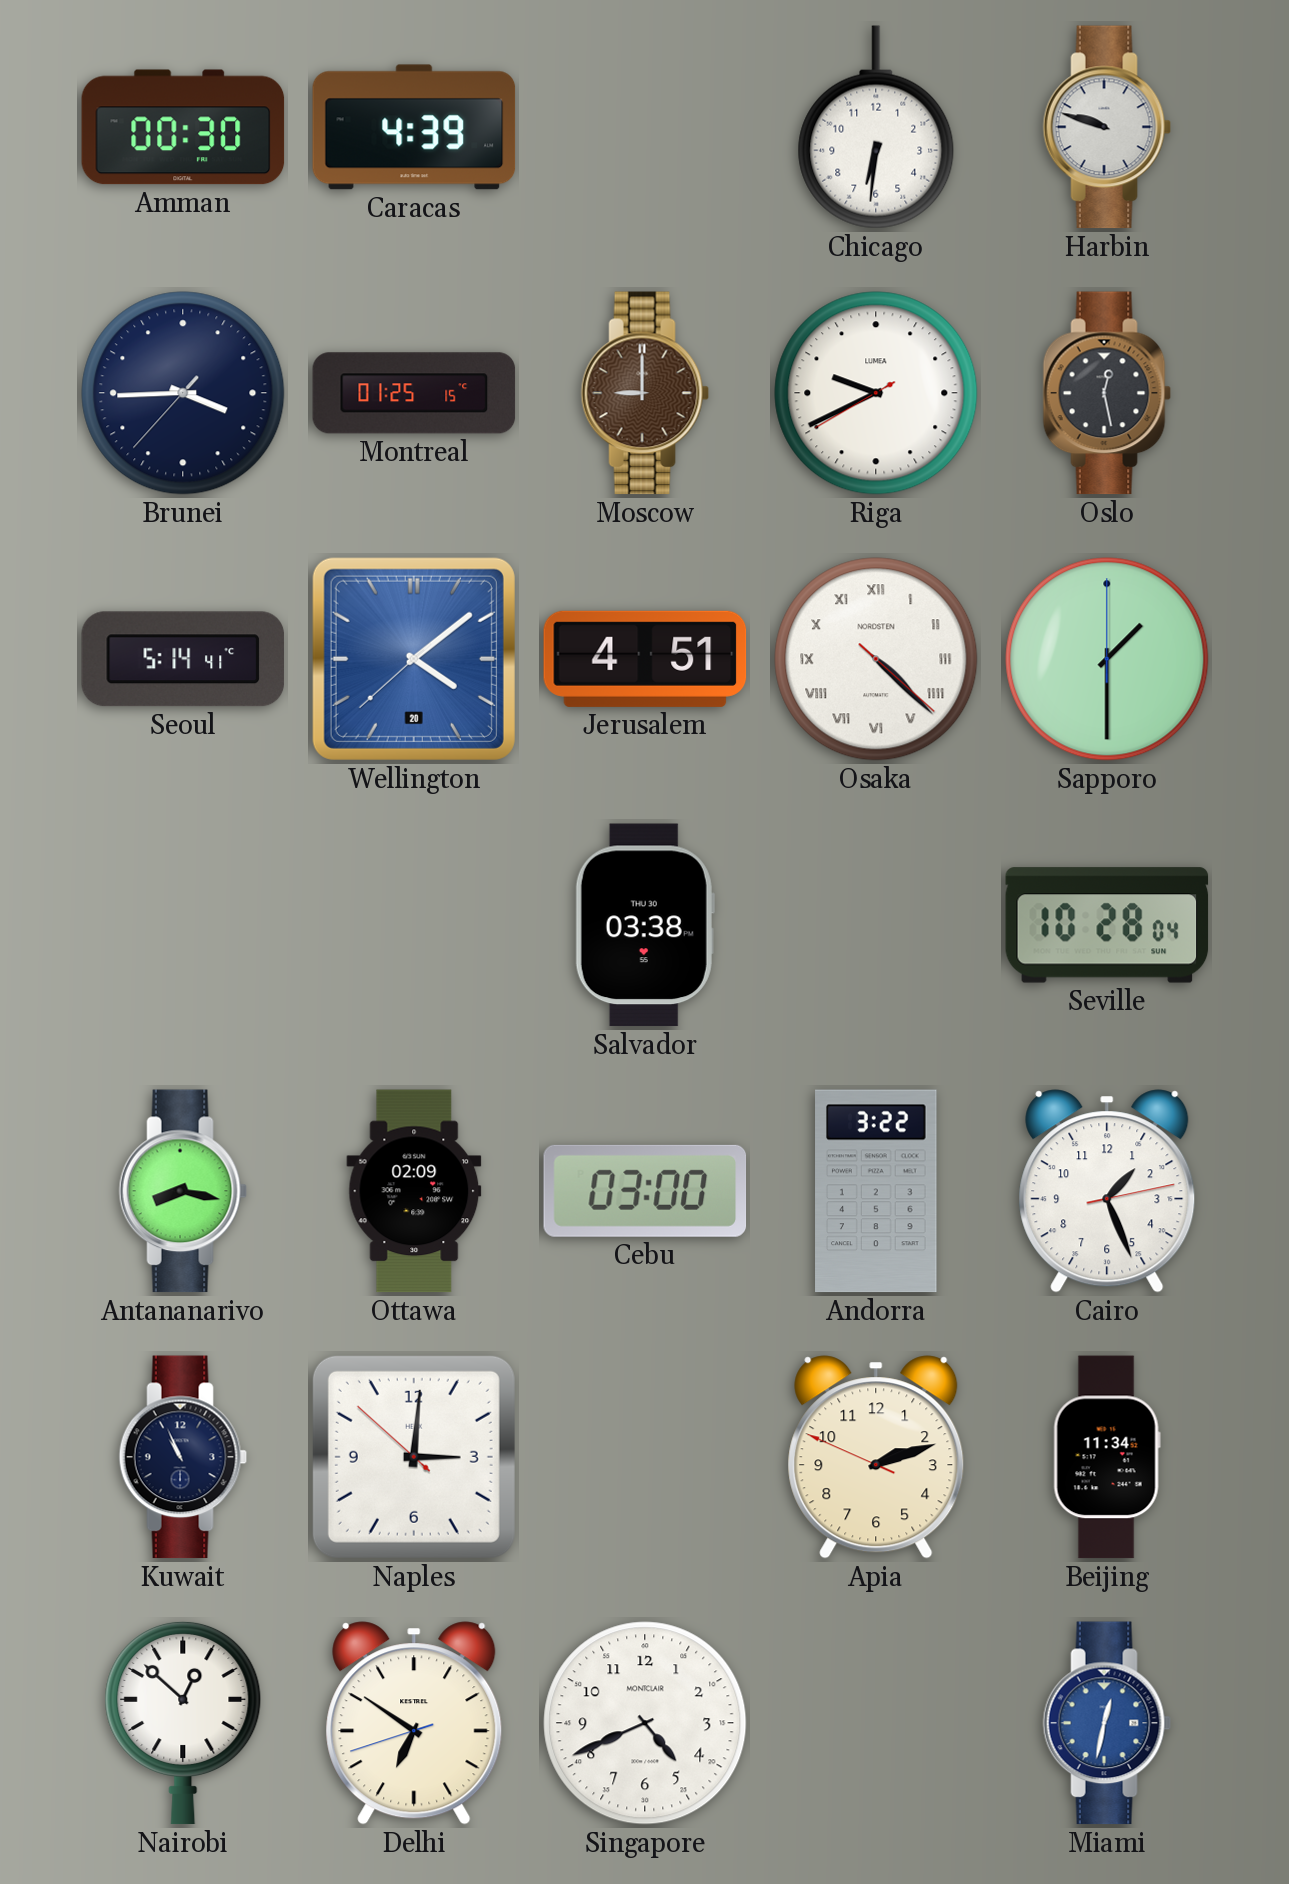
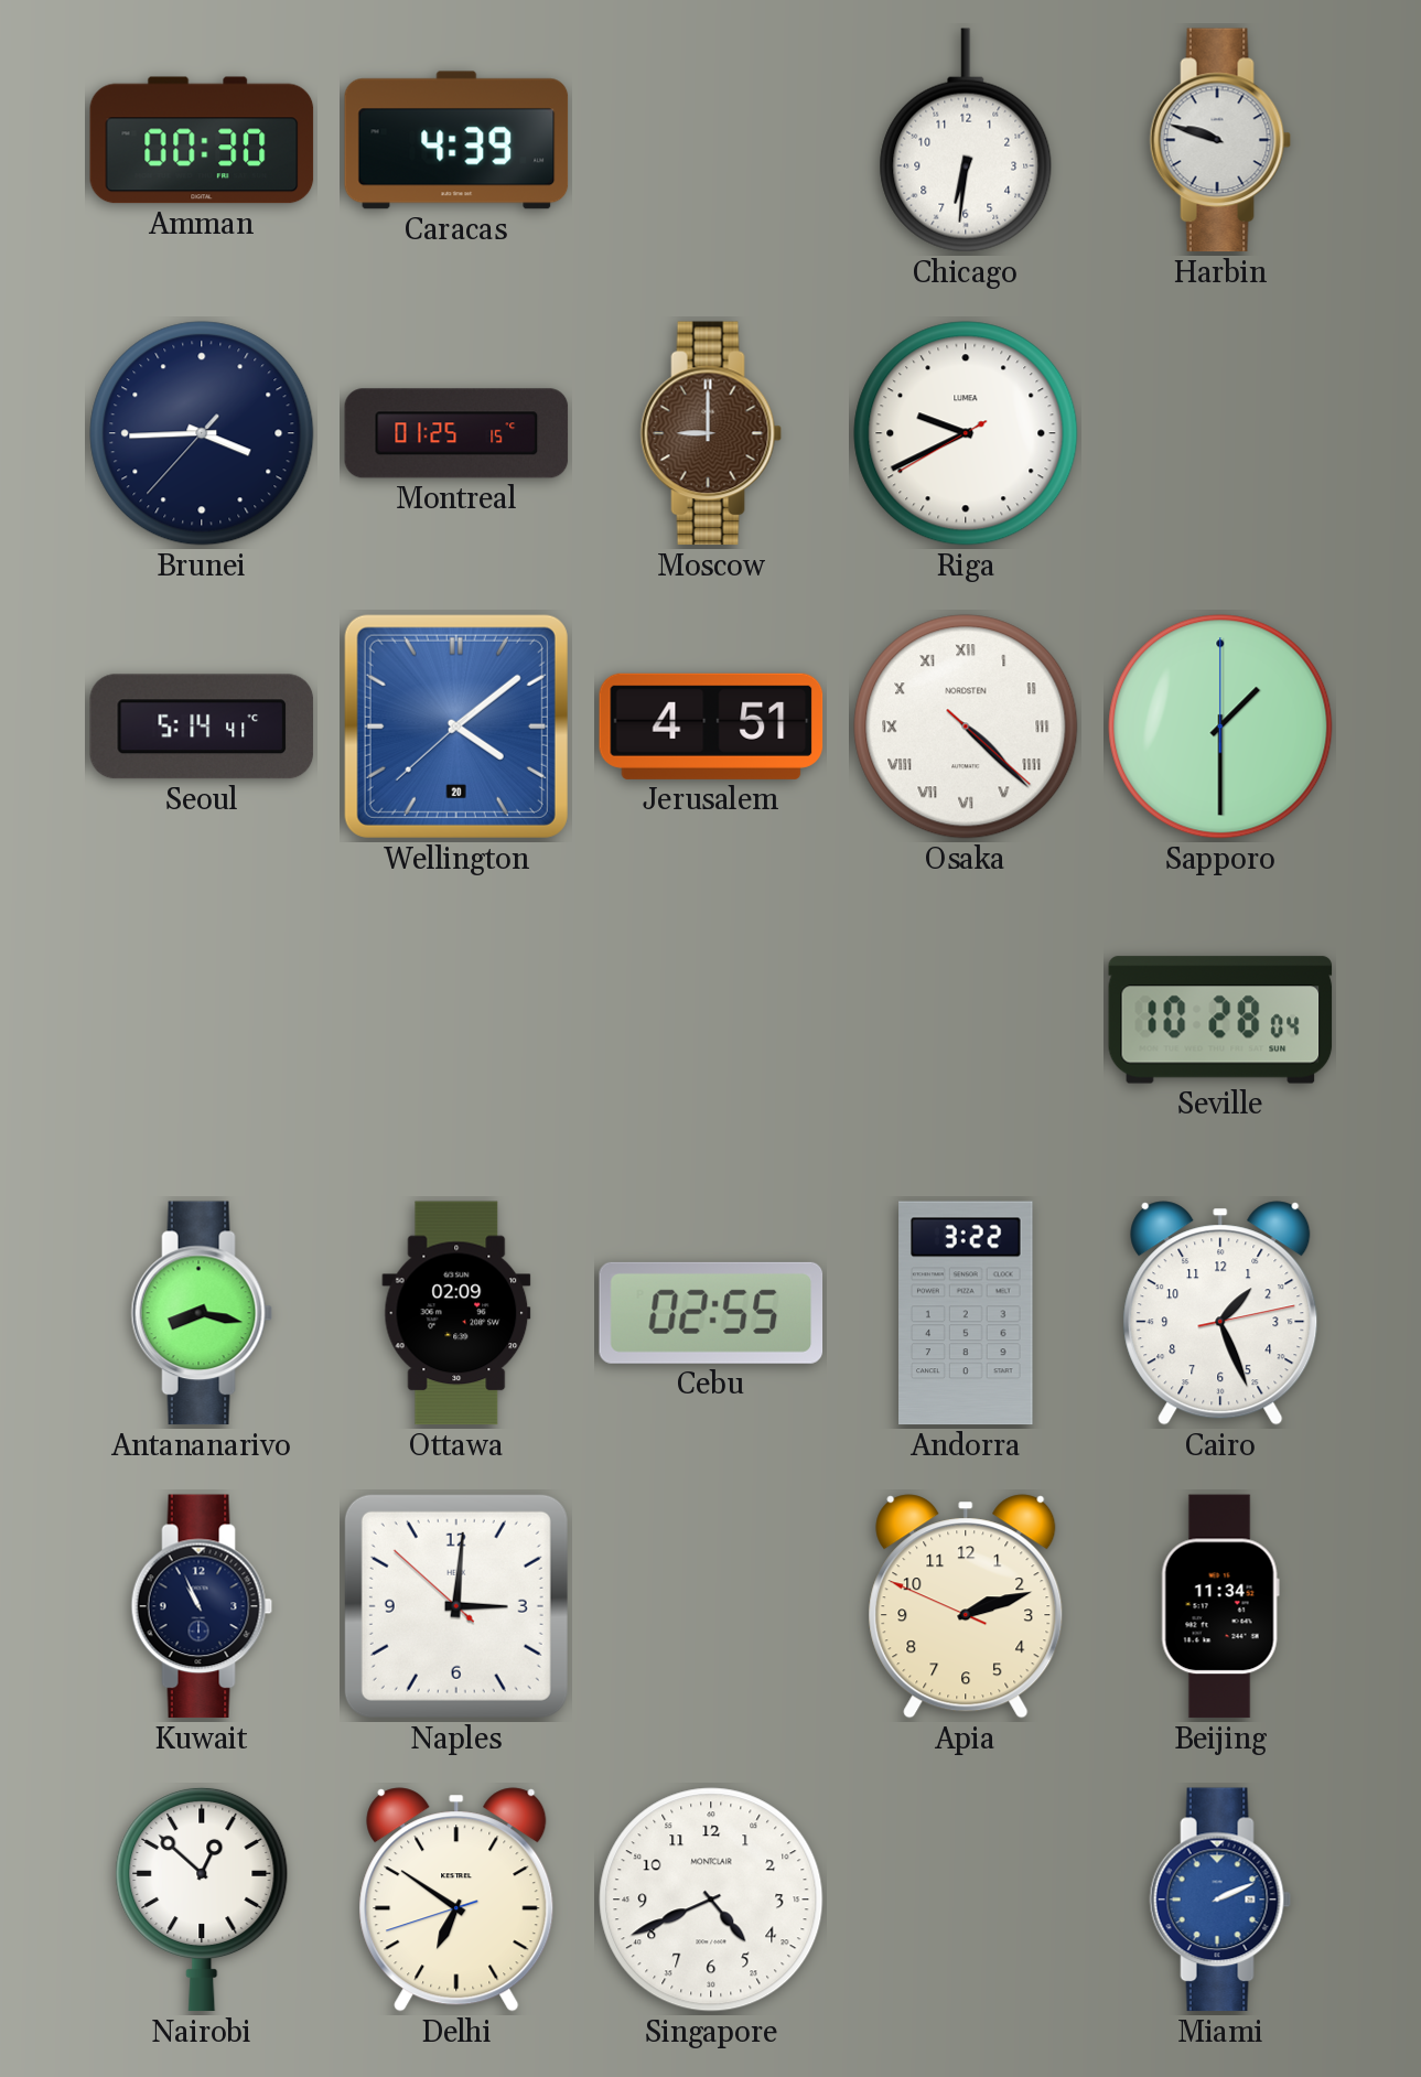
Oslo: 12:28 -> none (1107, 393)
Salvador: 03:38 -> none (645, 925)
Cebu: 03:00 -> 02:55 (711, 1313)
Miami: 12:32 -> 2:11 (1220, 1900)
